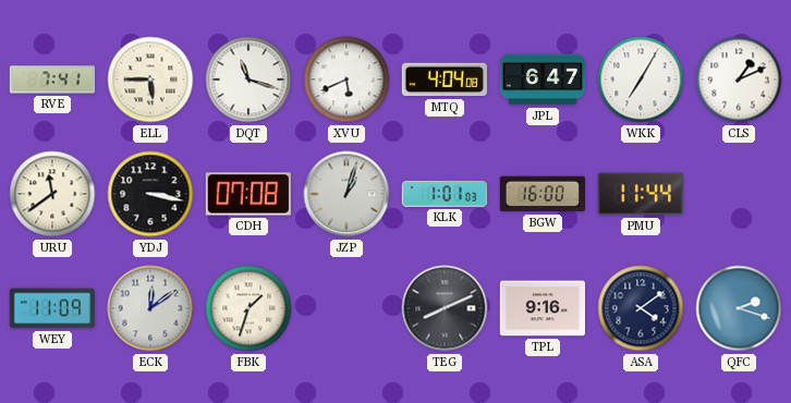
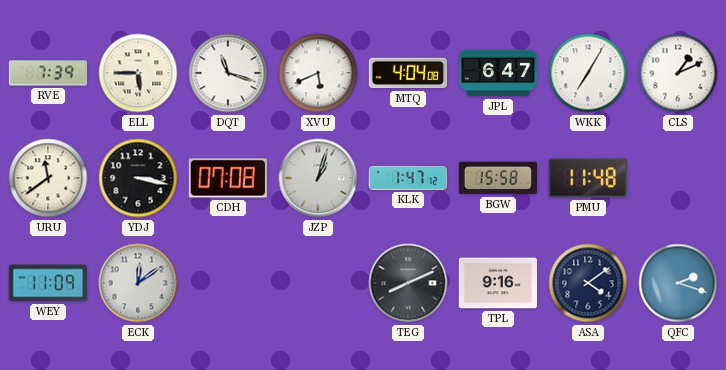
RVE: 7:41 -> 7:39 (48, 73)
KLK: 1:01 -> 1:47 (408, 178)
BGW: 16:00 -> 15:58 (497, 178)
PMU: 11:44 -> 11:48 (588, 178)
FBK: 1:33 -> none (248, 308)
